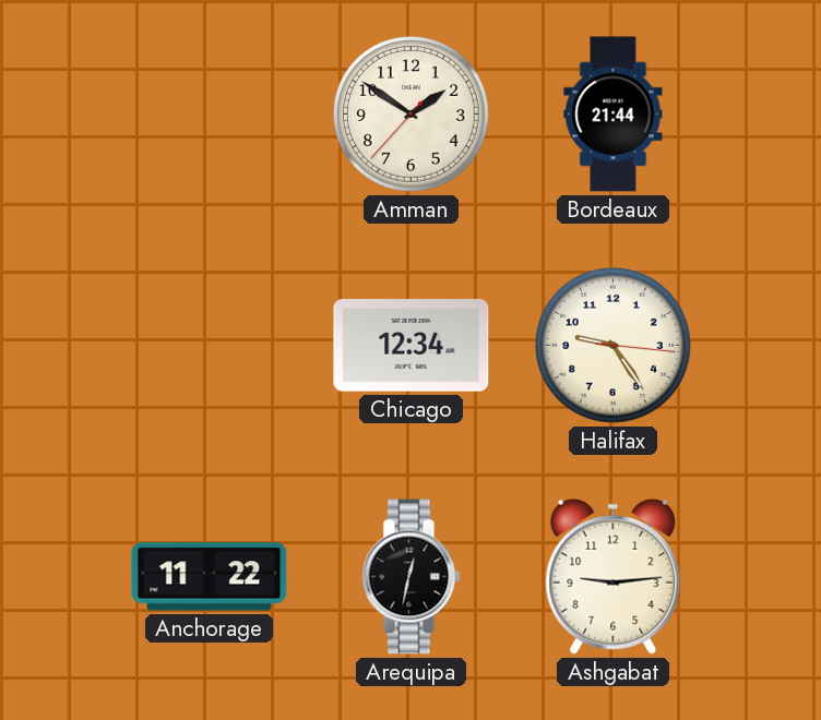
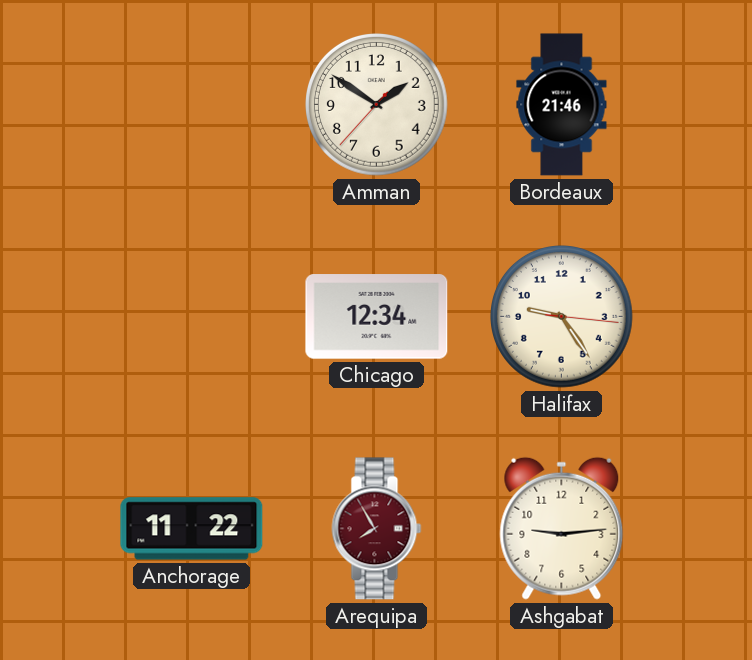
Bordeaux: 21:44 -> 21:46 (562, 105)
Arequipa: 12:32 -> 7:55 (377, 529)
Arequipa dial: black -> burgundy (377, 529)
